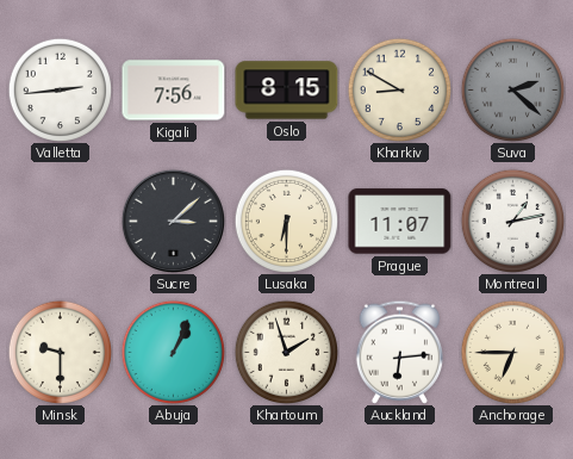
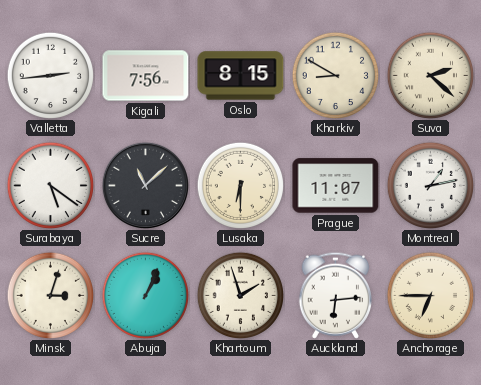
Suva dial: grey -> cream (430, 75)
Surabaya: none -> 5:21 (50, 185)
Sucre: 3:08 -> 11:08 (145, 185)
Minsk: 9:30 -> 3:03 (50, 295)
